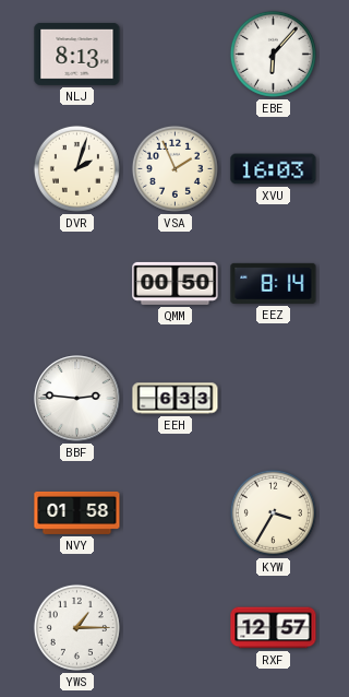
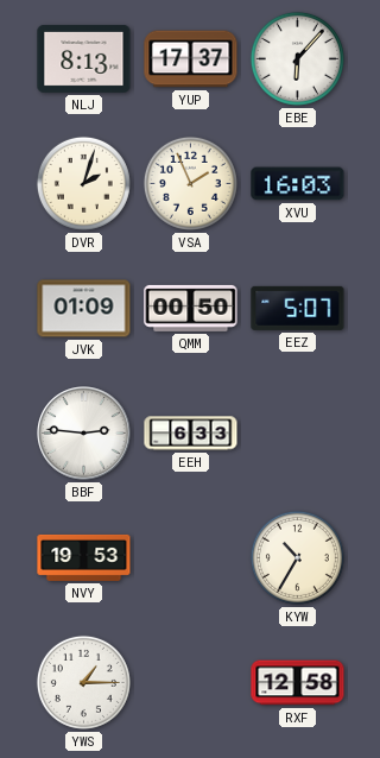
YUP: none -> 17:37 (191, 59)
JVK: none -> 01:09 (84, 309)
EEZ: 8:14 -> 5:07 (298, 308)
NVY: 01:58 -> 19:53 (84, 557)
KYW: 3:35 -> 10:35 (297, 557)
RXF: 12:57 -> 12:58 (298, 683)
